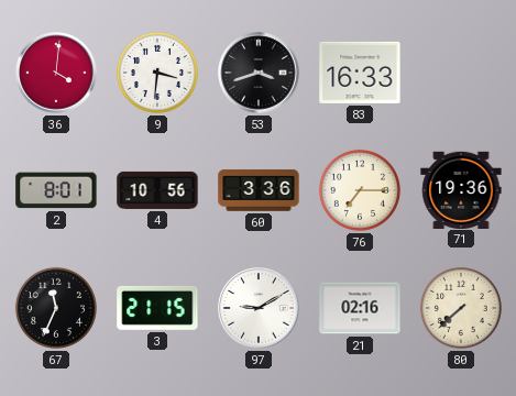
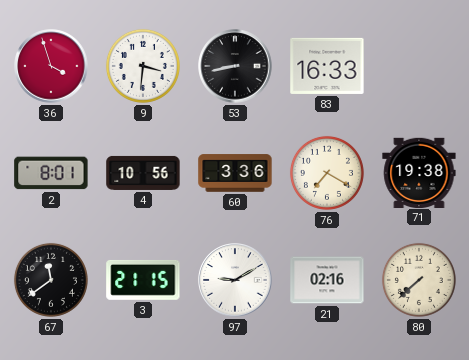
36: 4:01 -> 3:57 (51, 66)
53: 3:42 -> 8:43 (235, 66)
76: 7:15 -> 7:20 (327, 173)
71: 19:36 -> 19:38 (419, 172)
67: 11:34 -> 11:39 (51, 280)
